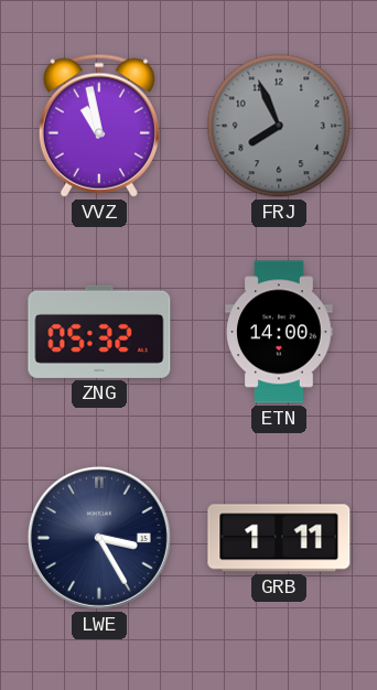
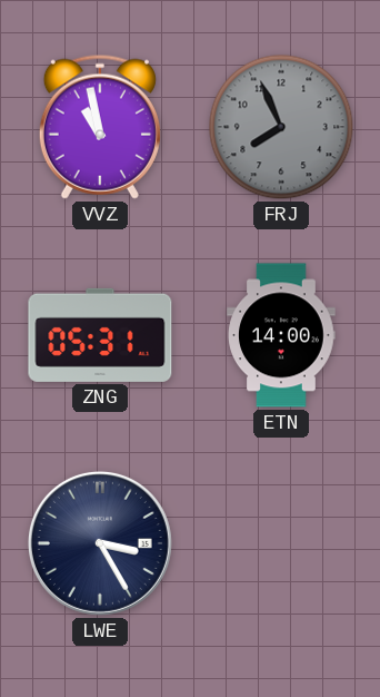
ZNG: 05:32 -> 05:31 (100, 335)
GRB: 1:11 -> none (279, 538)
